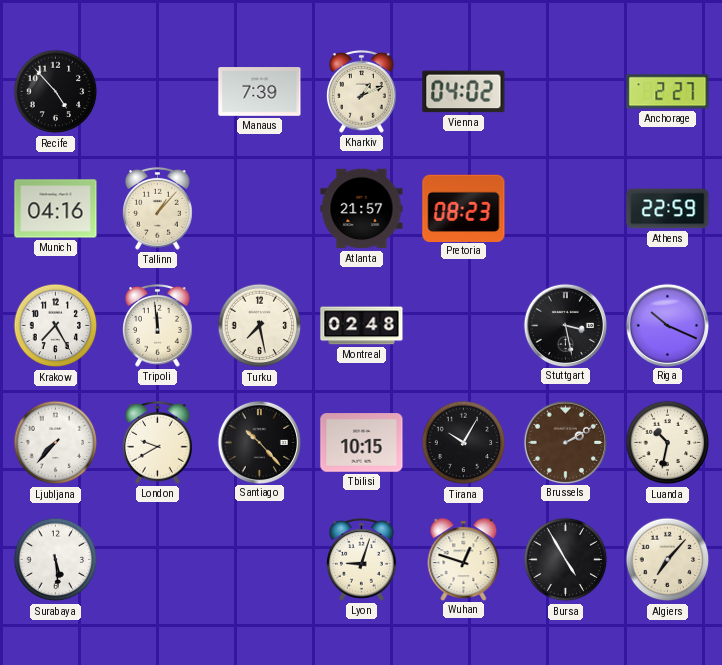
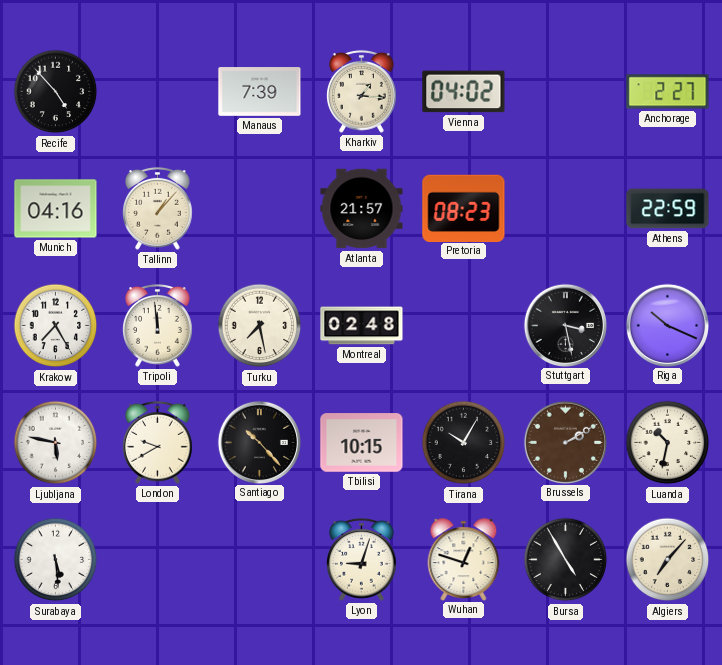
Kharkiv: 1:11 -> 1:16 (362, 91)
Ljubljana: 7:37 -> 5:47 (56, 443)
